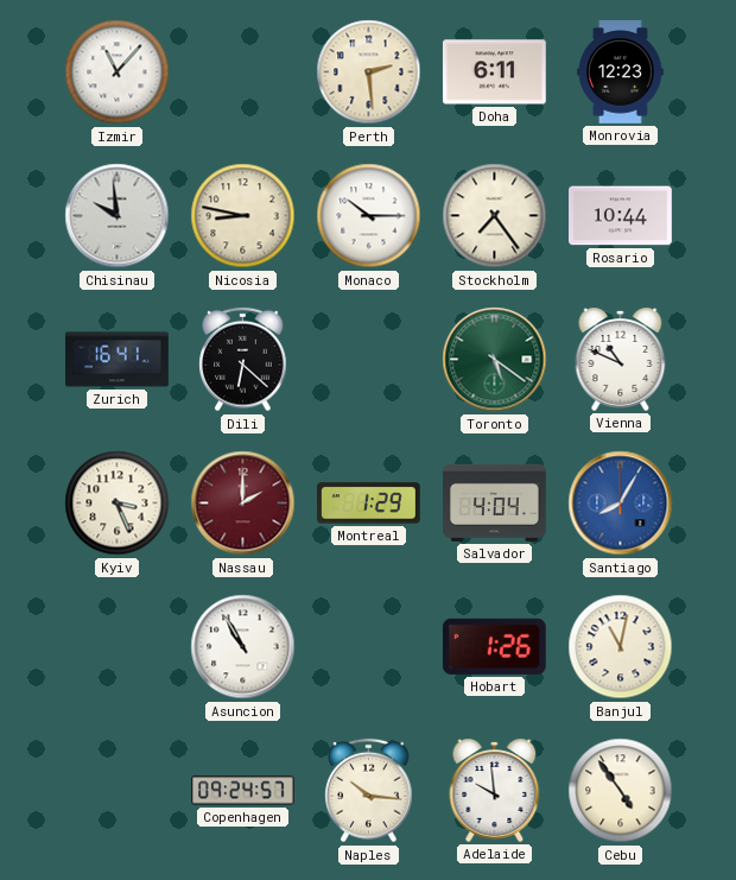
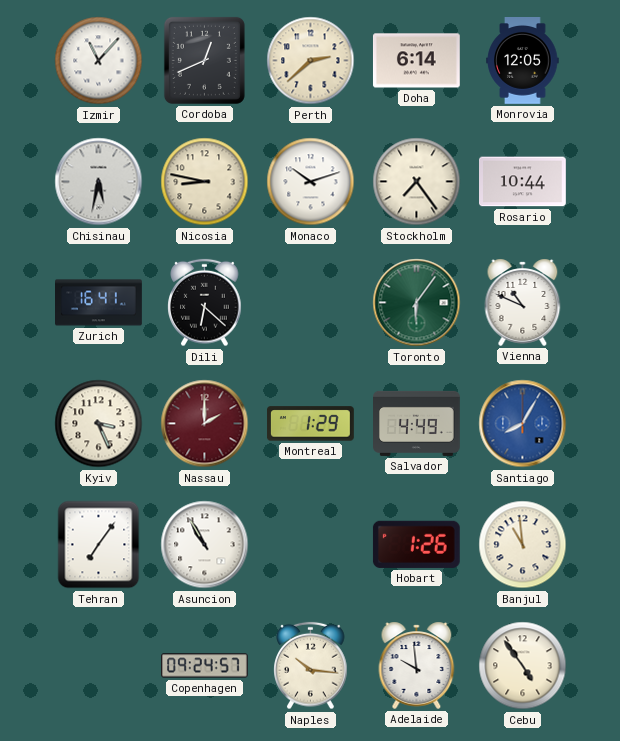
Cordoba: none -> 12:41 (204, 60)
Perth: 2:29 -> 2:38 (311, 61)
Doha: 6:11 -> 6:14 (416, 61)
Monrovia: 12:23 -> 12:05 (523, 61)
Chisinau: 9:59 -> 5:32 (99, 182)
Monaco: 10:15 -> 10:12 (311, 182)
Toronto: 5:21 -> 6:06 (417, 303)
Salvador: 4:04 -> 4:49 (417, 423)
Tehran: none -> 7:06 (99, 545)
Banjul: 11:02 -> 10:59 (523, 545)
